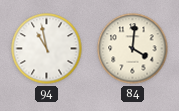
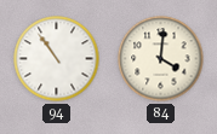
94: 10:58 -> 10:54 (57, 59)
